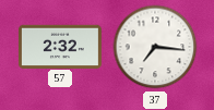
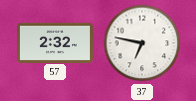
37: 7:16 -> 6:47 (142, 43)
